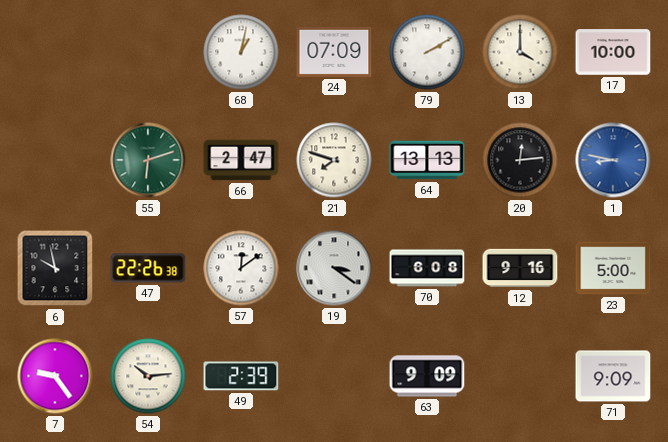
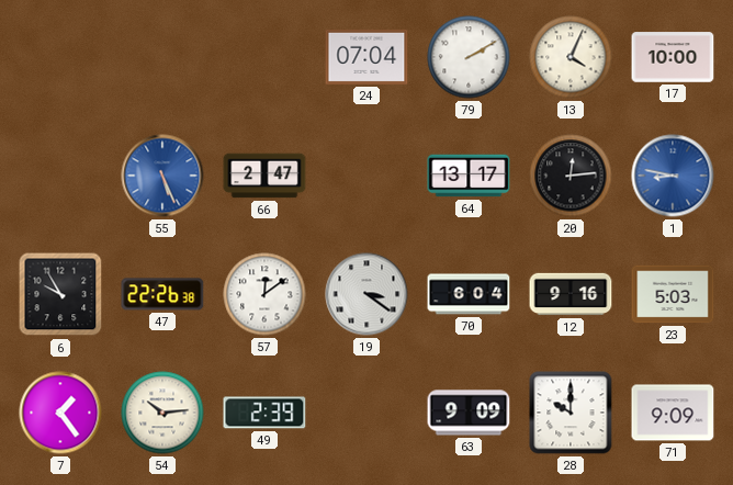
68: 1:02 -> none (241, 52)
24: 07:09 -> 07:04 (366, 57)
13: 4:00 -> 4:04 (571, 57)
55: 6:12 -> 5:26 (162, 176)
55 dial: green -> blue (162, 176)
21: 7:48 -> none (334, 160)
64: 13:13 -> 13:17 (469, 176)
6: 9:58 -> 9:55 (60, 294)
70: 6:08 -> 6:04 (469, 294)
23: 5:00 -> 5:03 (673, 294)
7: 9:24 -> 1:24 (60, 413)
28: none -> 10:00 (571, 413)
